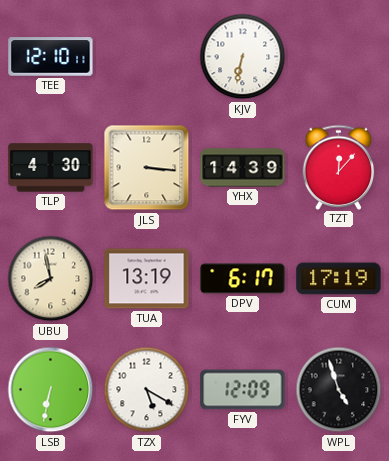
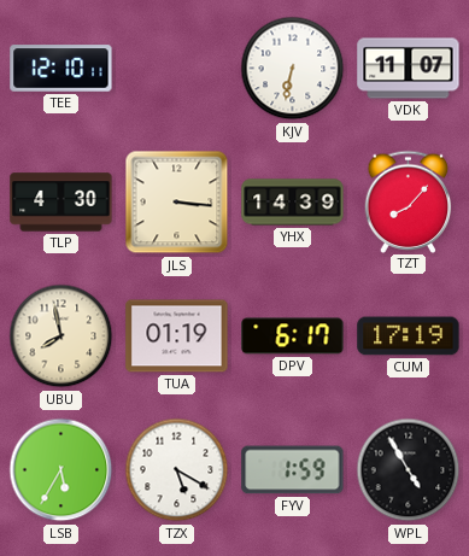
VDK: none -> 11:07 (409, 69)
TZT: 12:07 -> 8:07 (409, 201)
TUA: 13:19 -> 01:19 (177, 336)
LSB: 6:32 -> 5:35 (61, 470)
FYV: 12:09 -> 1:59 (293, 470)
WPL: 4:57 -> 4:55 (409, 470)
